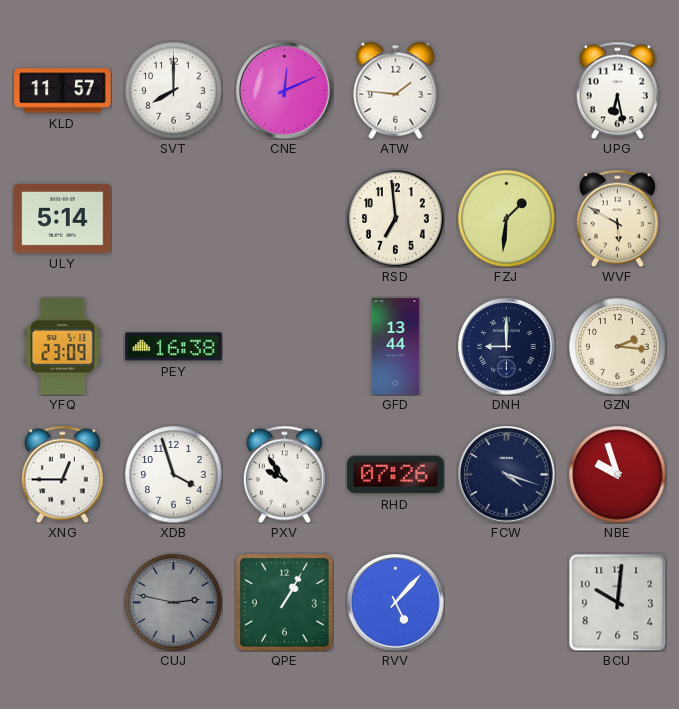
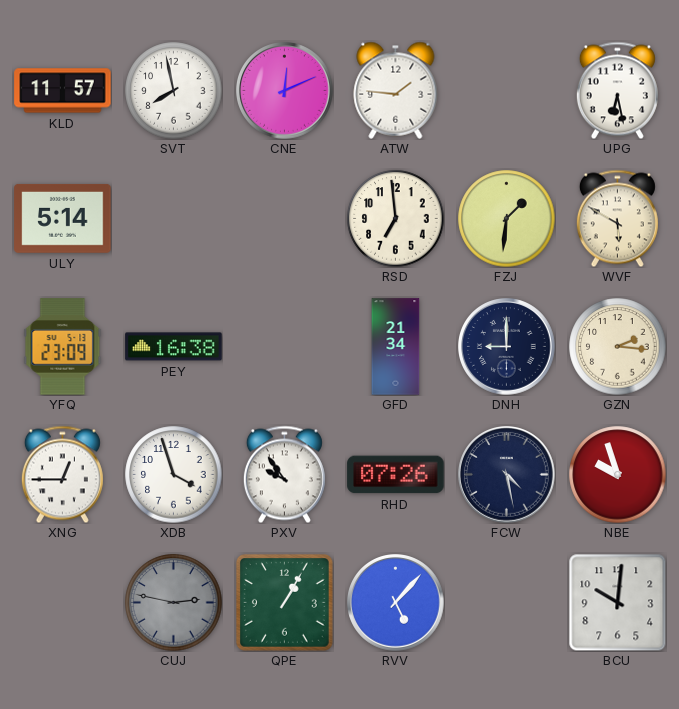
SVT: 8:00 -> 7:58 (174, 91)
GFD: 13:44 -> 21:34 (396, 347)
FCW: 4:18 -> 4:28 (507, 475)
